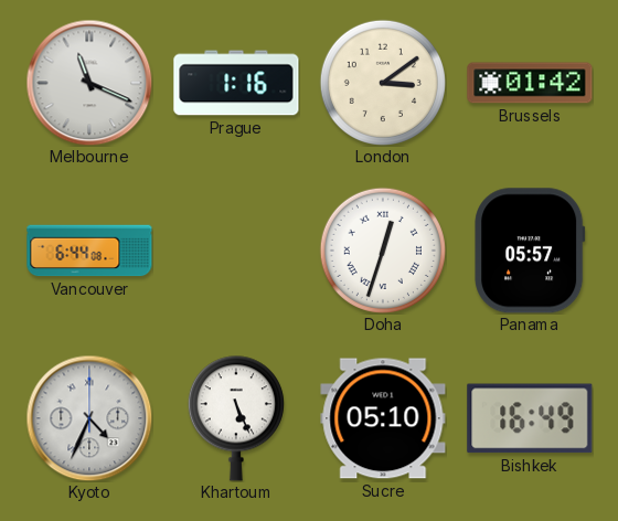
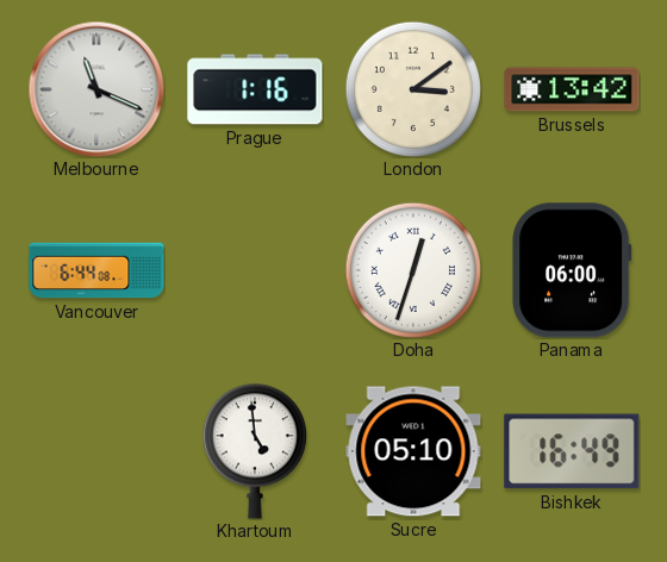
Brussels: 01:42 -> 13:42 (572, 89)
Panama: 05:57 -> 06:00 (572, 270)
Kyoto: 4:34 -> none (89, 418)
Khartoum: 5:26 -> 4:59 (255, 451)
